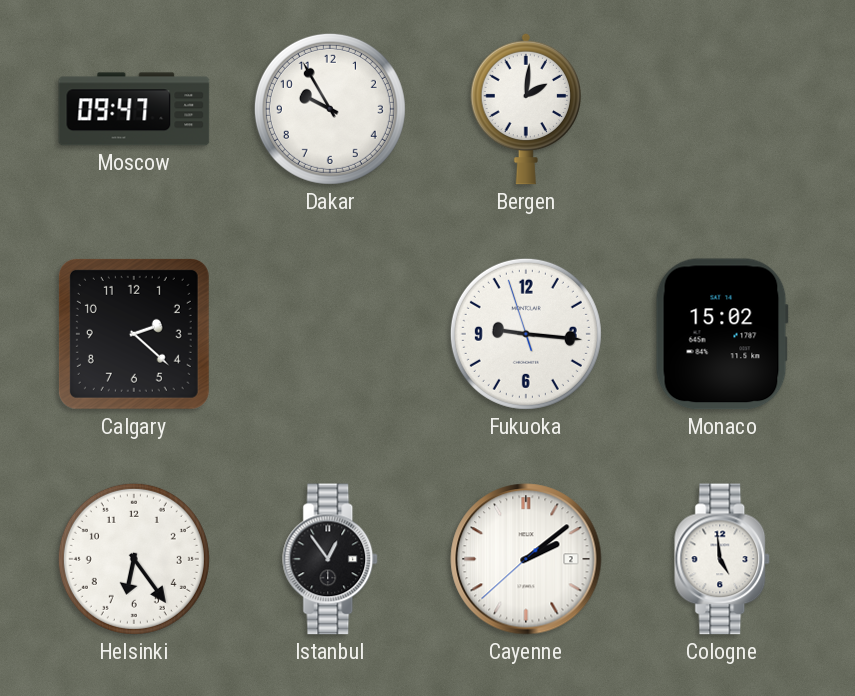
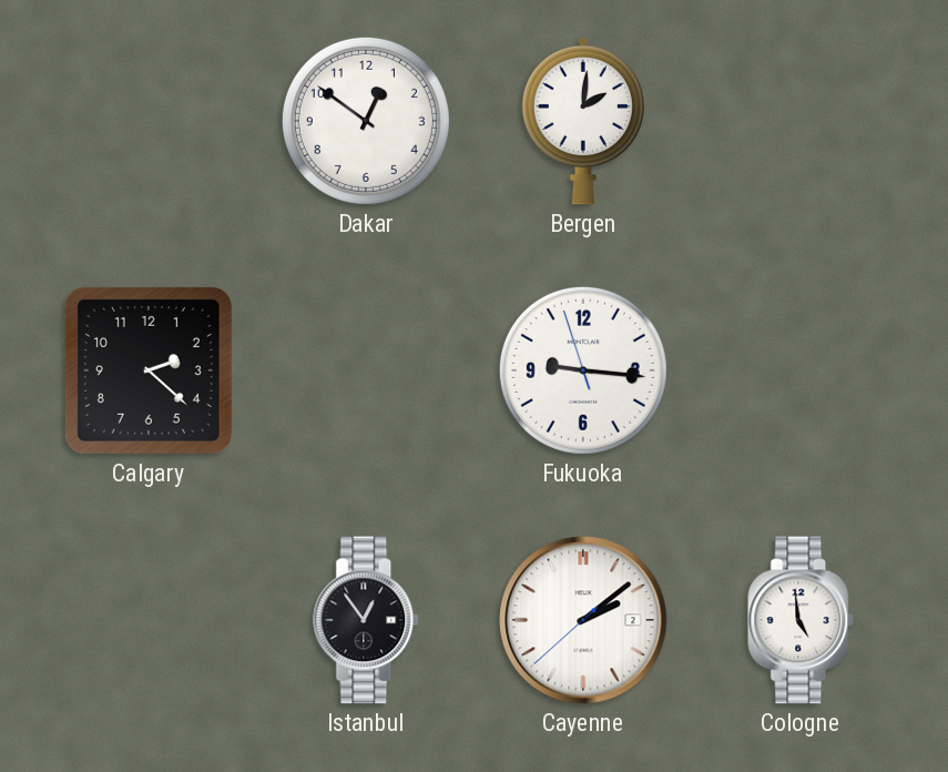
Moscow: 09:47 -> none (134, 109)
Dakar: 9:55 -> 12:51 (366, 121)
Monaco: 15:02 -> none (722, 334)
Helsinki: 6:24 -> none (134, 559)
